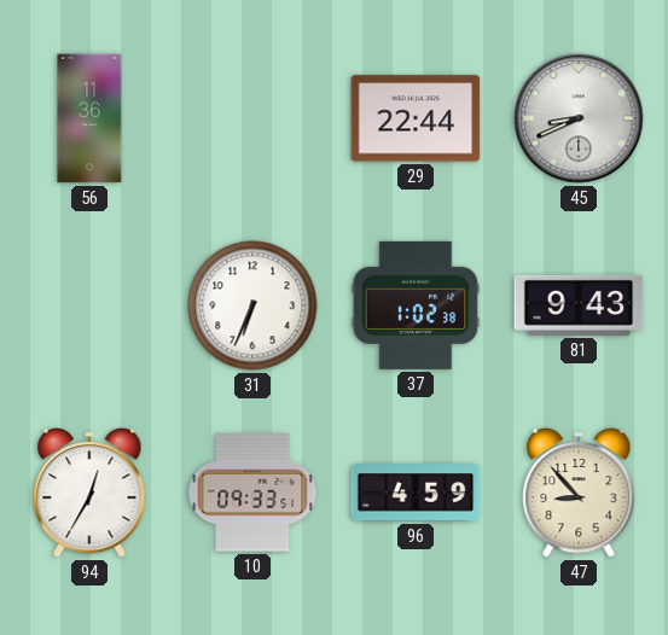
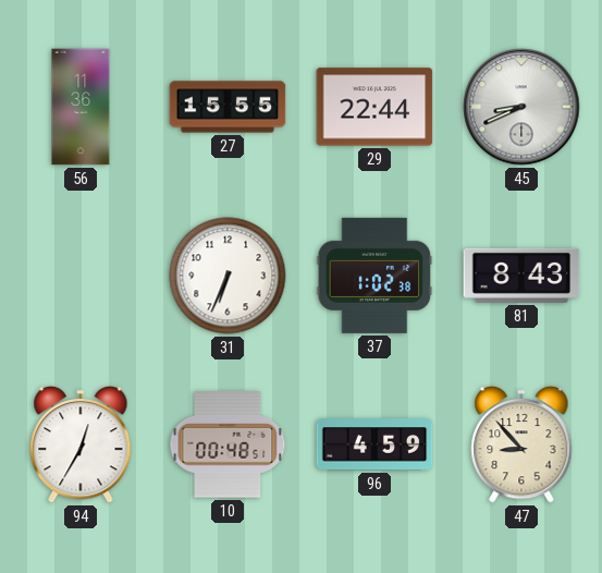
27: none -> 15:55 (228, 107)
81: 9:43 -> 8:43 (521, 276)
10: 09:33 -> 00:48 (228, 446)
